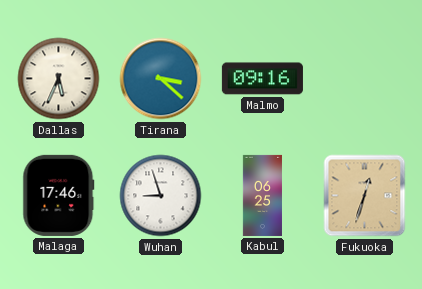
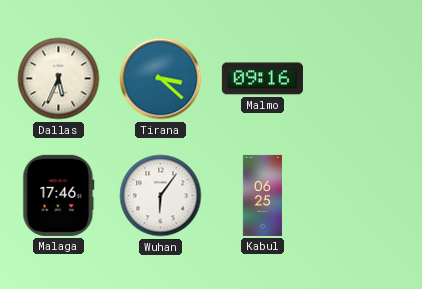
Wuhan: 8:57 -> 6:06 (161, 196)
Fukuoka: 12:33 -> none (365, 196)
